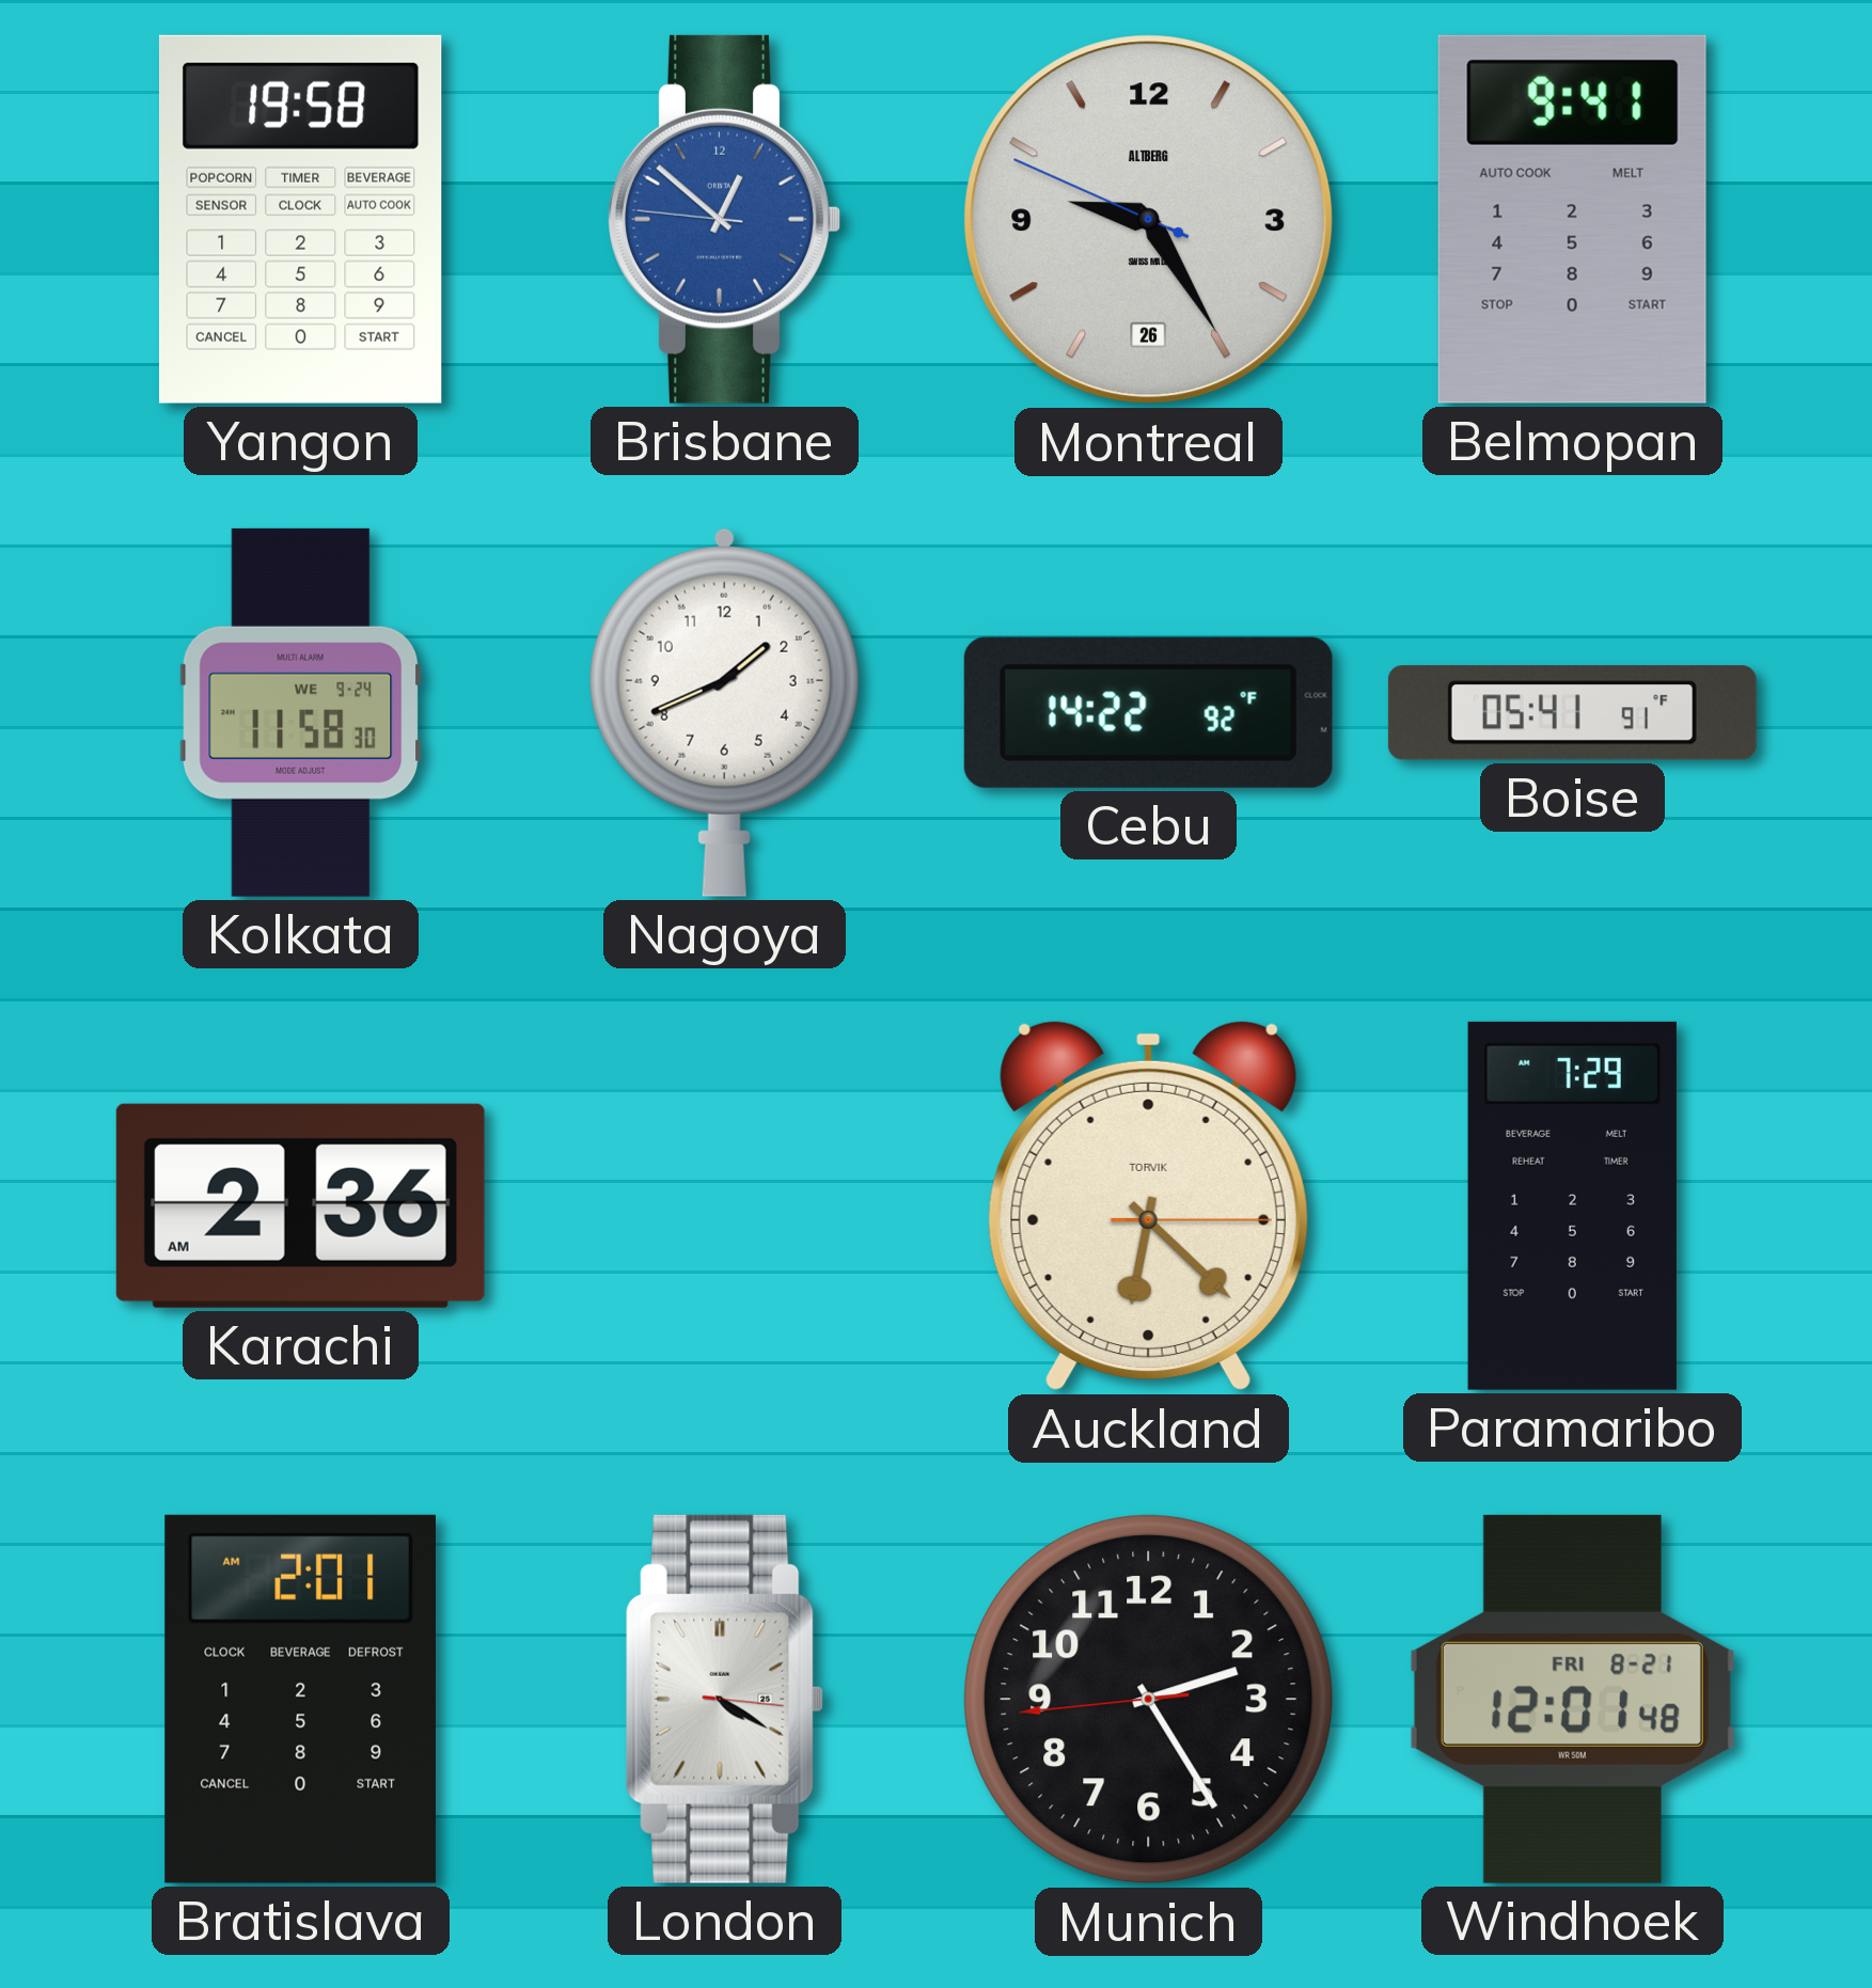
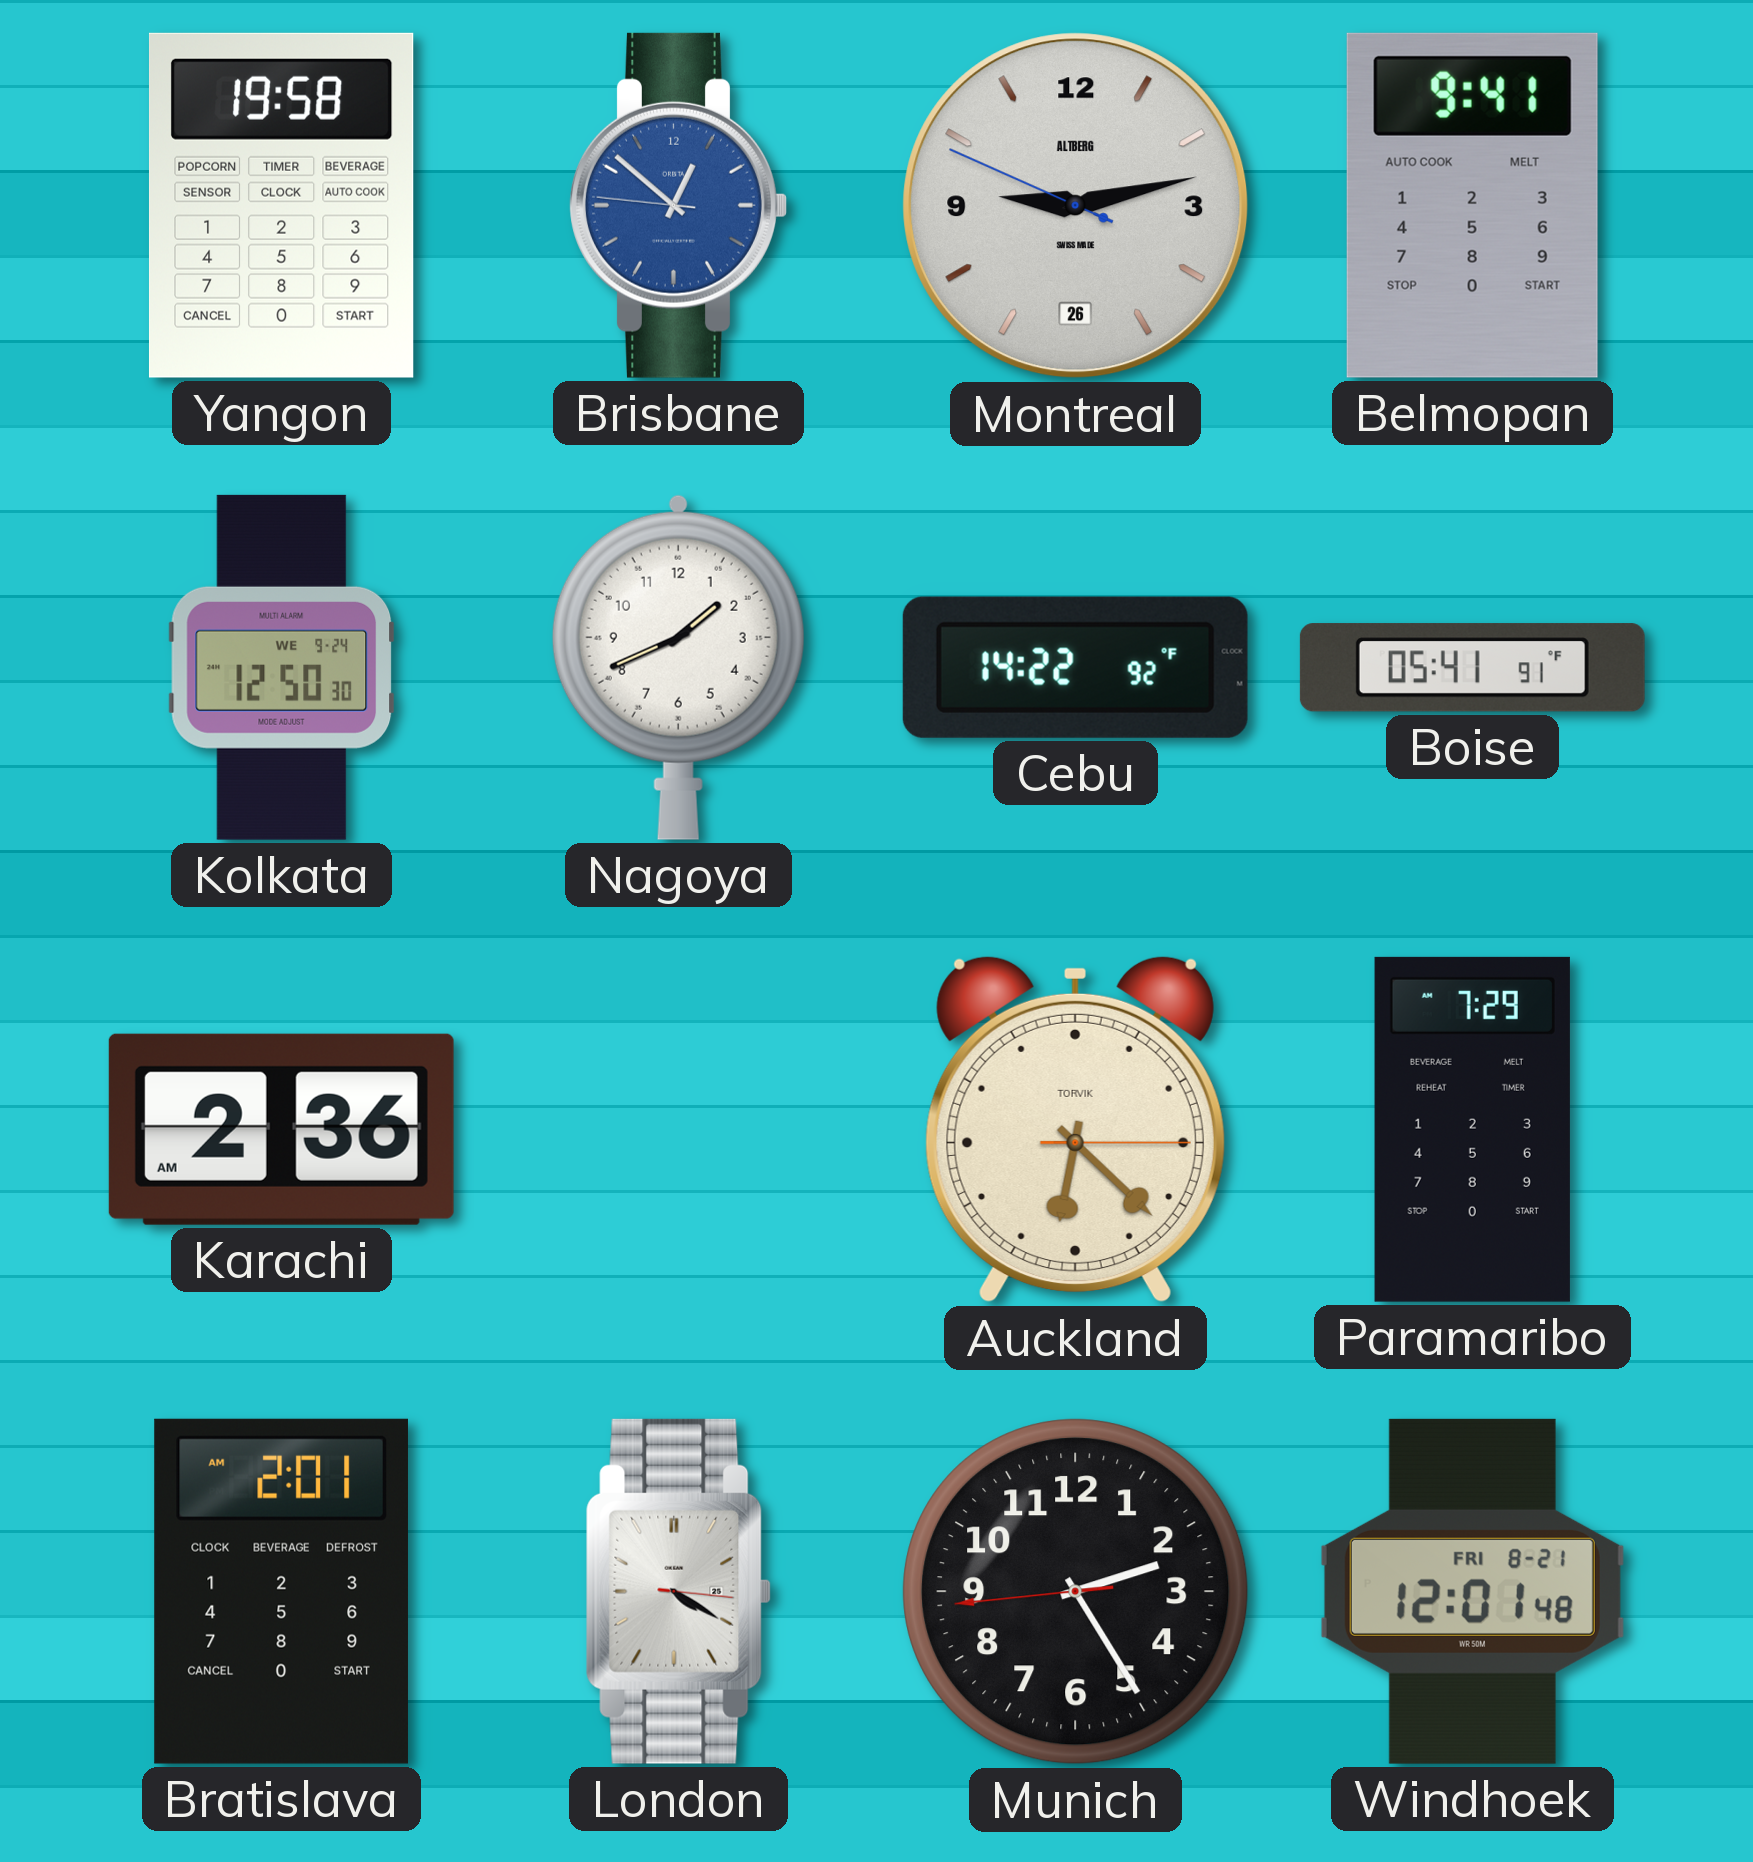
Montreal: 9:24 -> 9:12 (1076, 206)
Kolkata: 11:58 -> 12:50 (282, 667)
